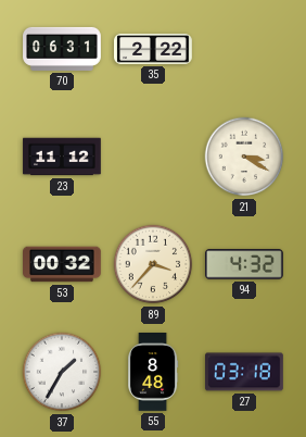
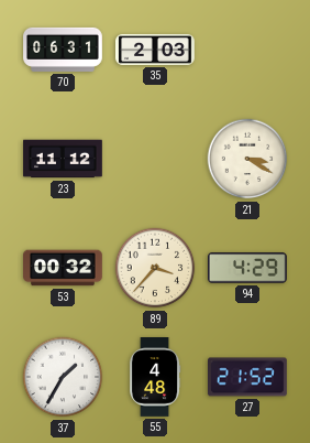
35: 2:22 -> 2:03 (156, 50)
94: 4:32 -> 4:29 (248, 268)
55: 8:48 -> 4:48 (156, 378)
27: 03:18 -> 21:52 (248, 377)
